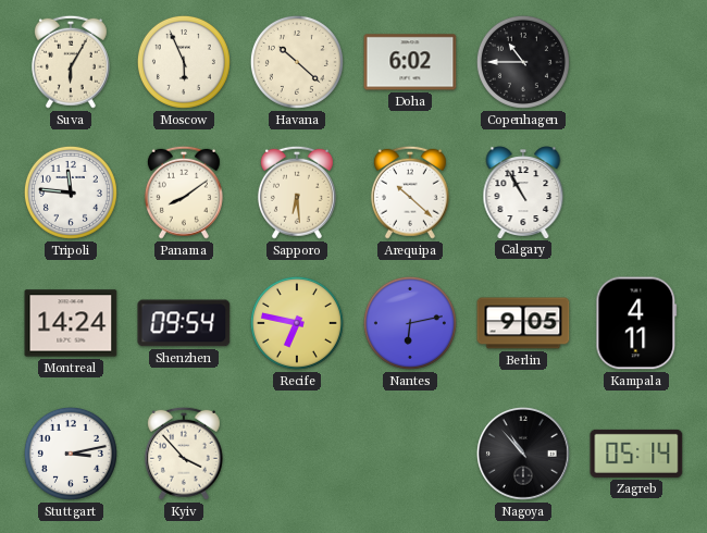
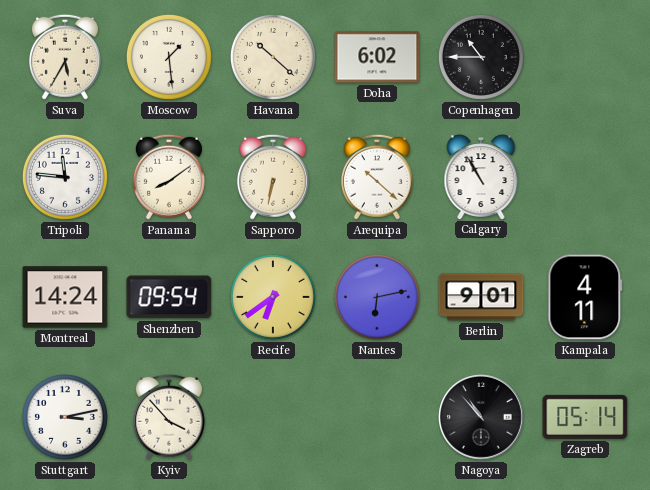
Suva: 6:05 -> 5:35 (65, 57)
Moscow: 5:56 -> 1:29 (169, 57)
Sapporo: 6:29 -> 6:32 (273, 177)
Recife: 6:47 -> 6:39 (273, 297)
Berlin: 9:05 -> 9:01 (481, 297)
